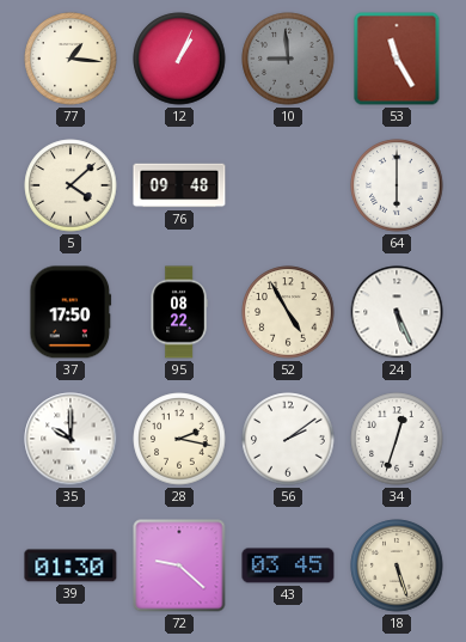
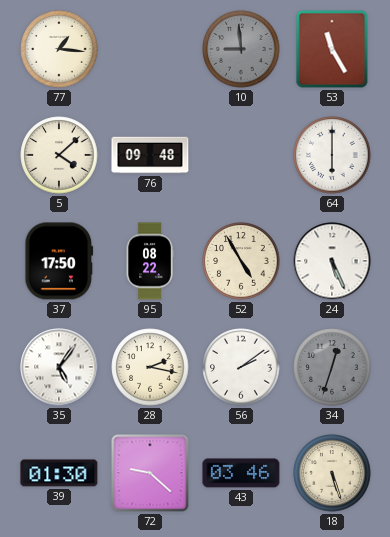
12: 1:04 -> none (179, 59)
35: 10:00 -> 5:06 (59, 367)
34 dial: white -> grey (332, 367)
43: 03:45 -> 03:46 (241, 473)
